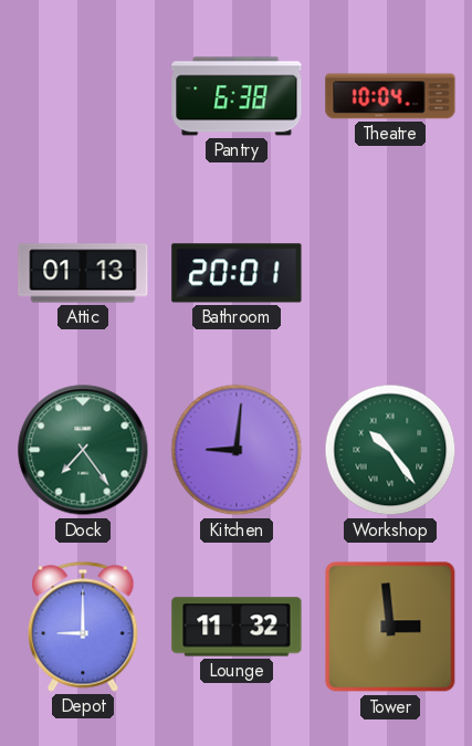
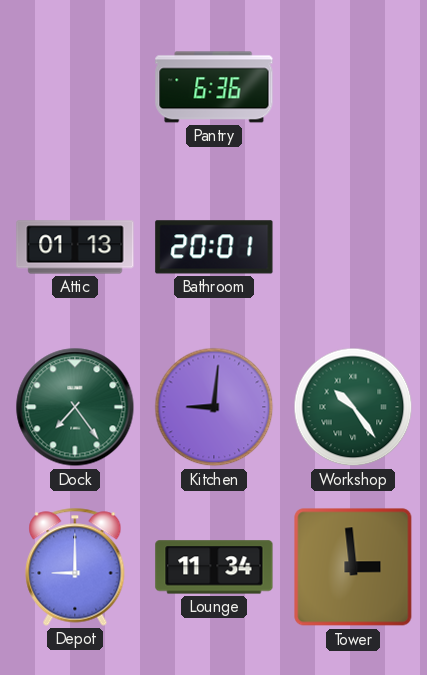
Pantry: 6:38 -> 6:36 (214, 87)
Theatre: 10:04 -> none (390, 96)
Lounge: 11:32 -> 11:34 (214, 567)
